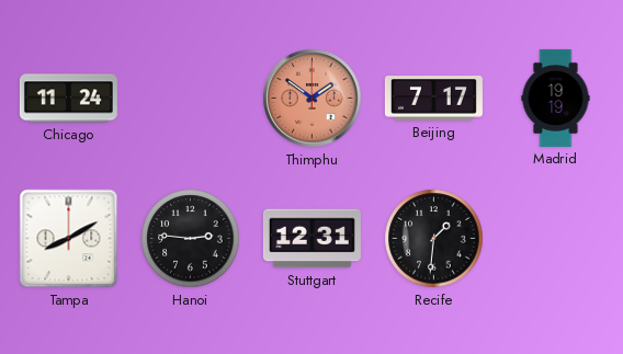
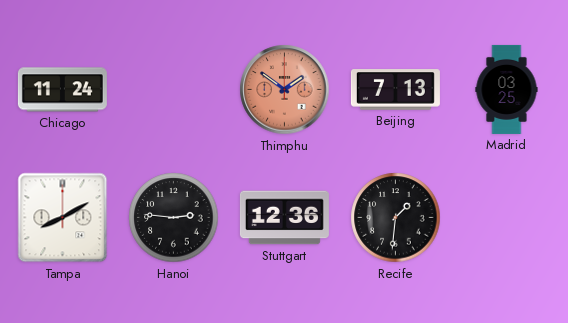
Beijing: 7:17 -> 7:13 (395, 90)
Madrid: 19:19 -> 03:25 (507, 89)
Stuttgart: 12:31 -> 12:36 (284, 218)
